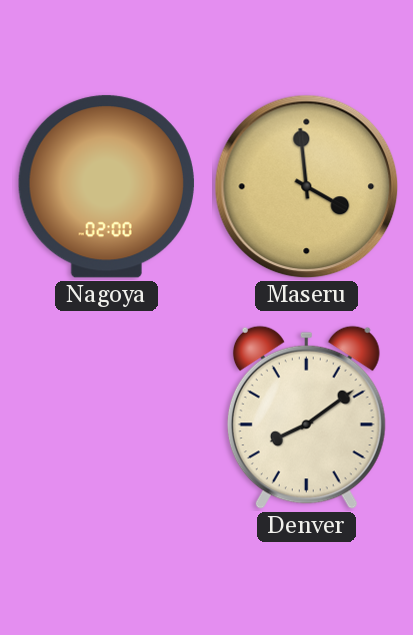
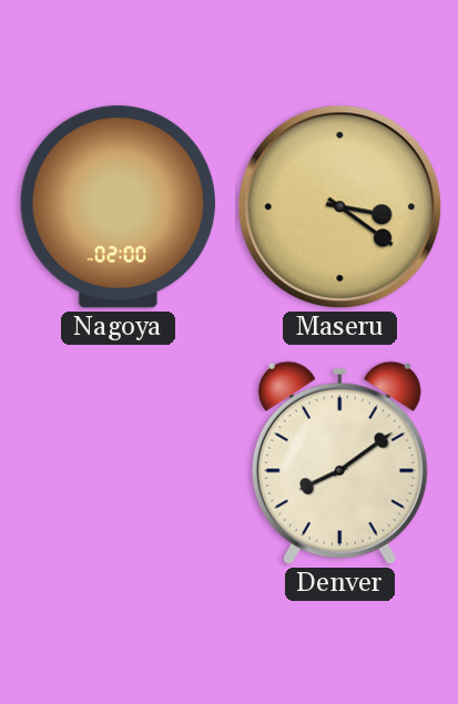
Maseru: 3:59 -> 3:21 (340, 207)
